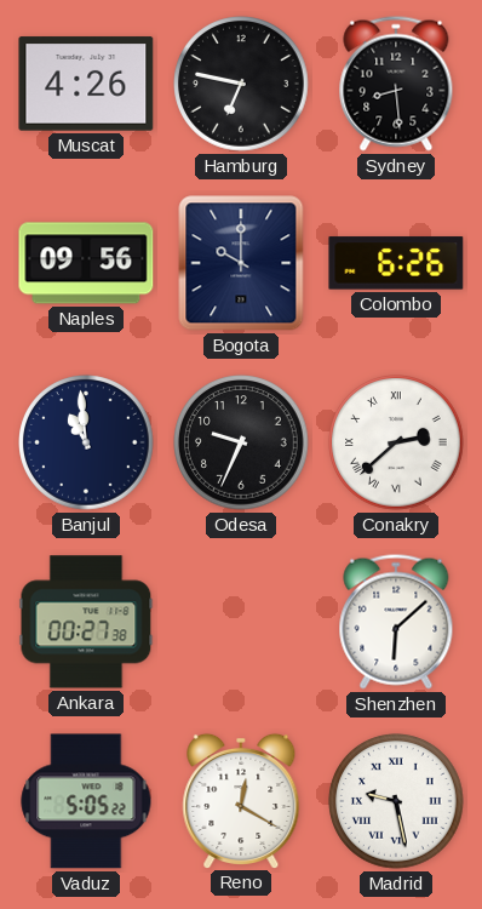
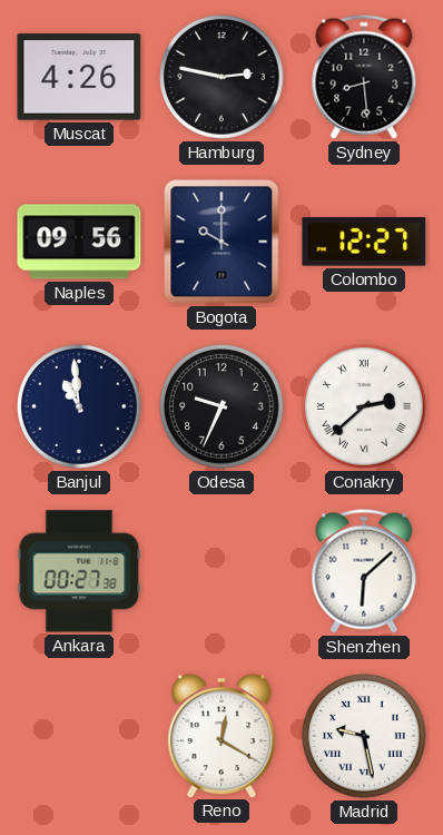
Hamburg: 6:47 -> 2:47 (221, 77)
Colombo: 6:26 -> 12:27 (364, 242)
Vaduz: 5:05 -> none (86, 801)
